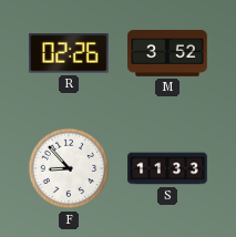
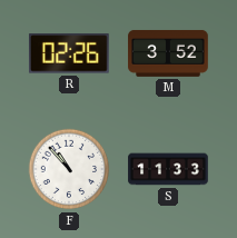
F: 8:53 -> 10:53 (69, 169)
